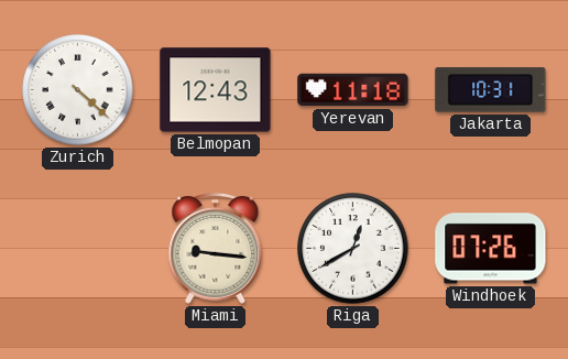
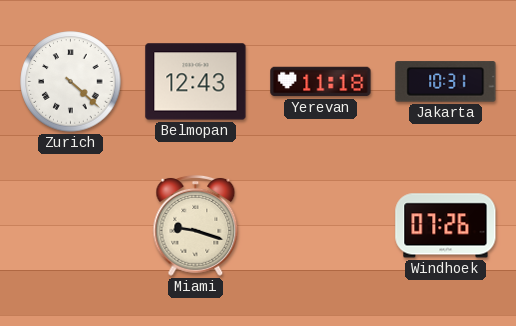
Miami: 9:16 -> 9:18 (196, 225)
Riga: 12:40 -> none (353, 249)
